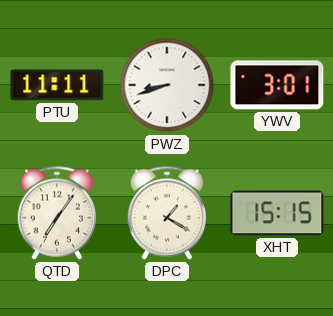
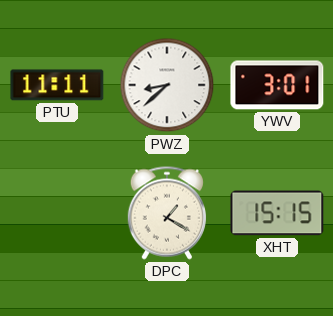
PWZ: 8:42 -> 8:38 (167, 85)
QTD: 7:06 -> none (56, 213)
